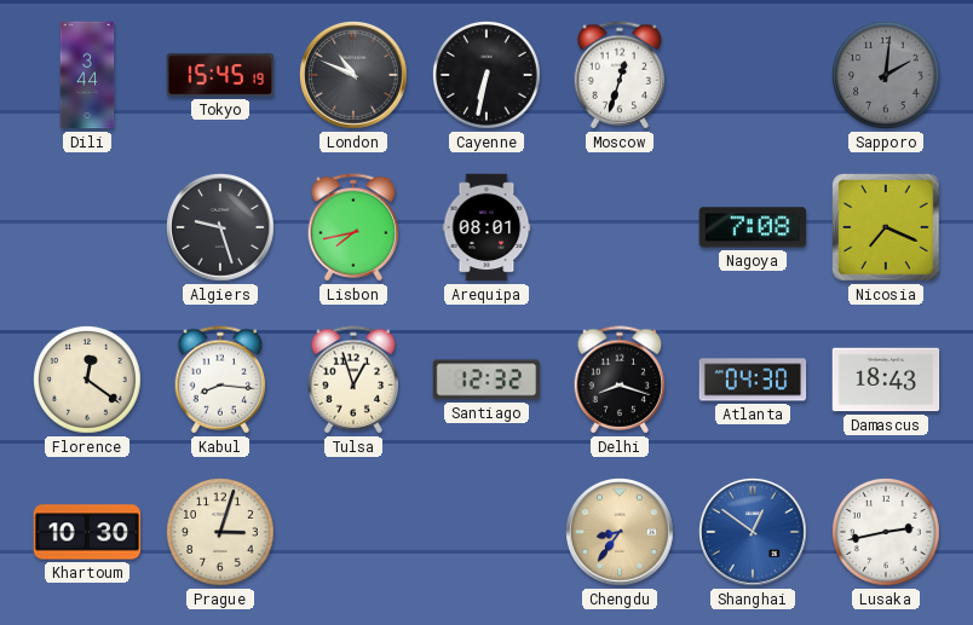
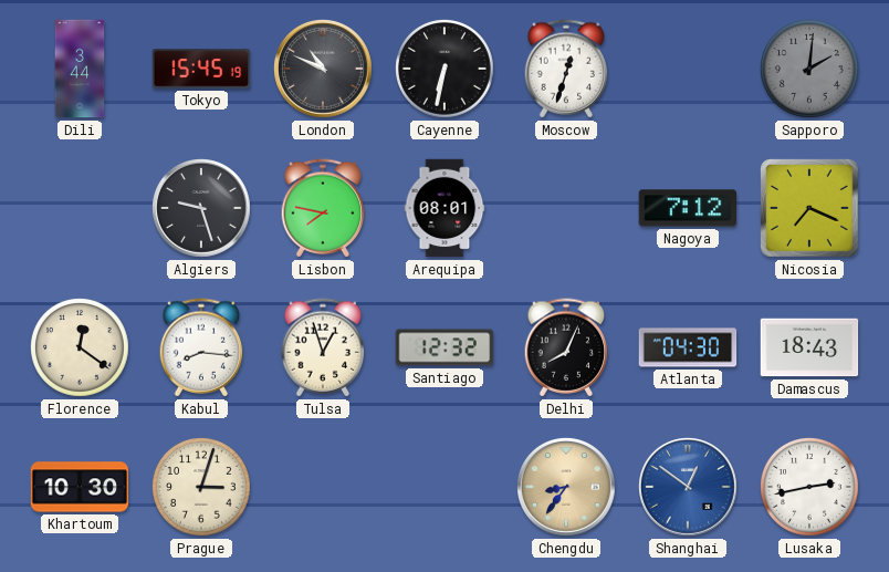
Lisbon: 7:43 -> 7:47 (323, 208)
Nagoya: 7:08 -> 7:12 (688, 208)
Delhi: 8:18 -> 8:04 (566, 347)
